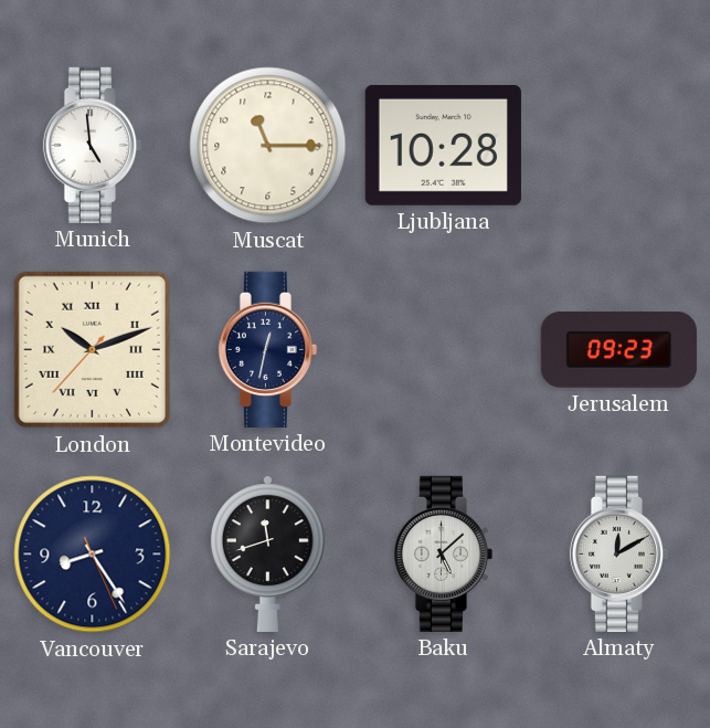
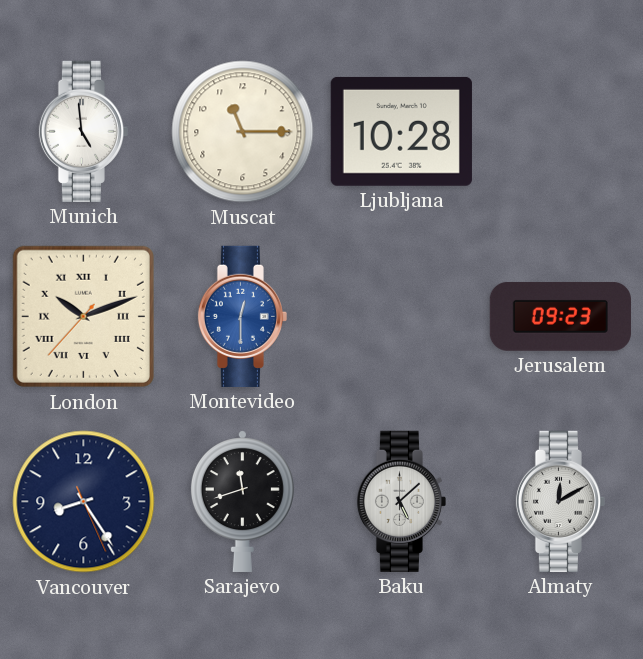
Montevideo: 12:32 -> 12:30 (242, 316)
Montevideo dial: navy -> blue (242, 316)
